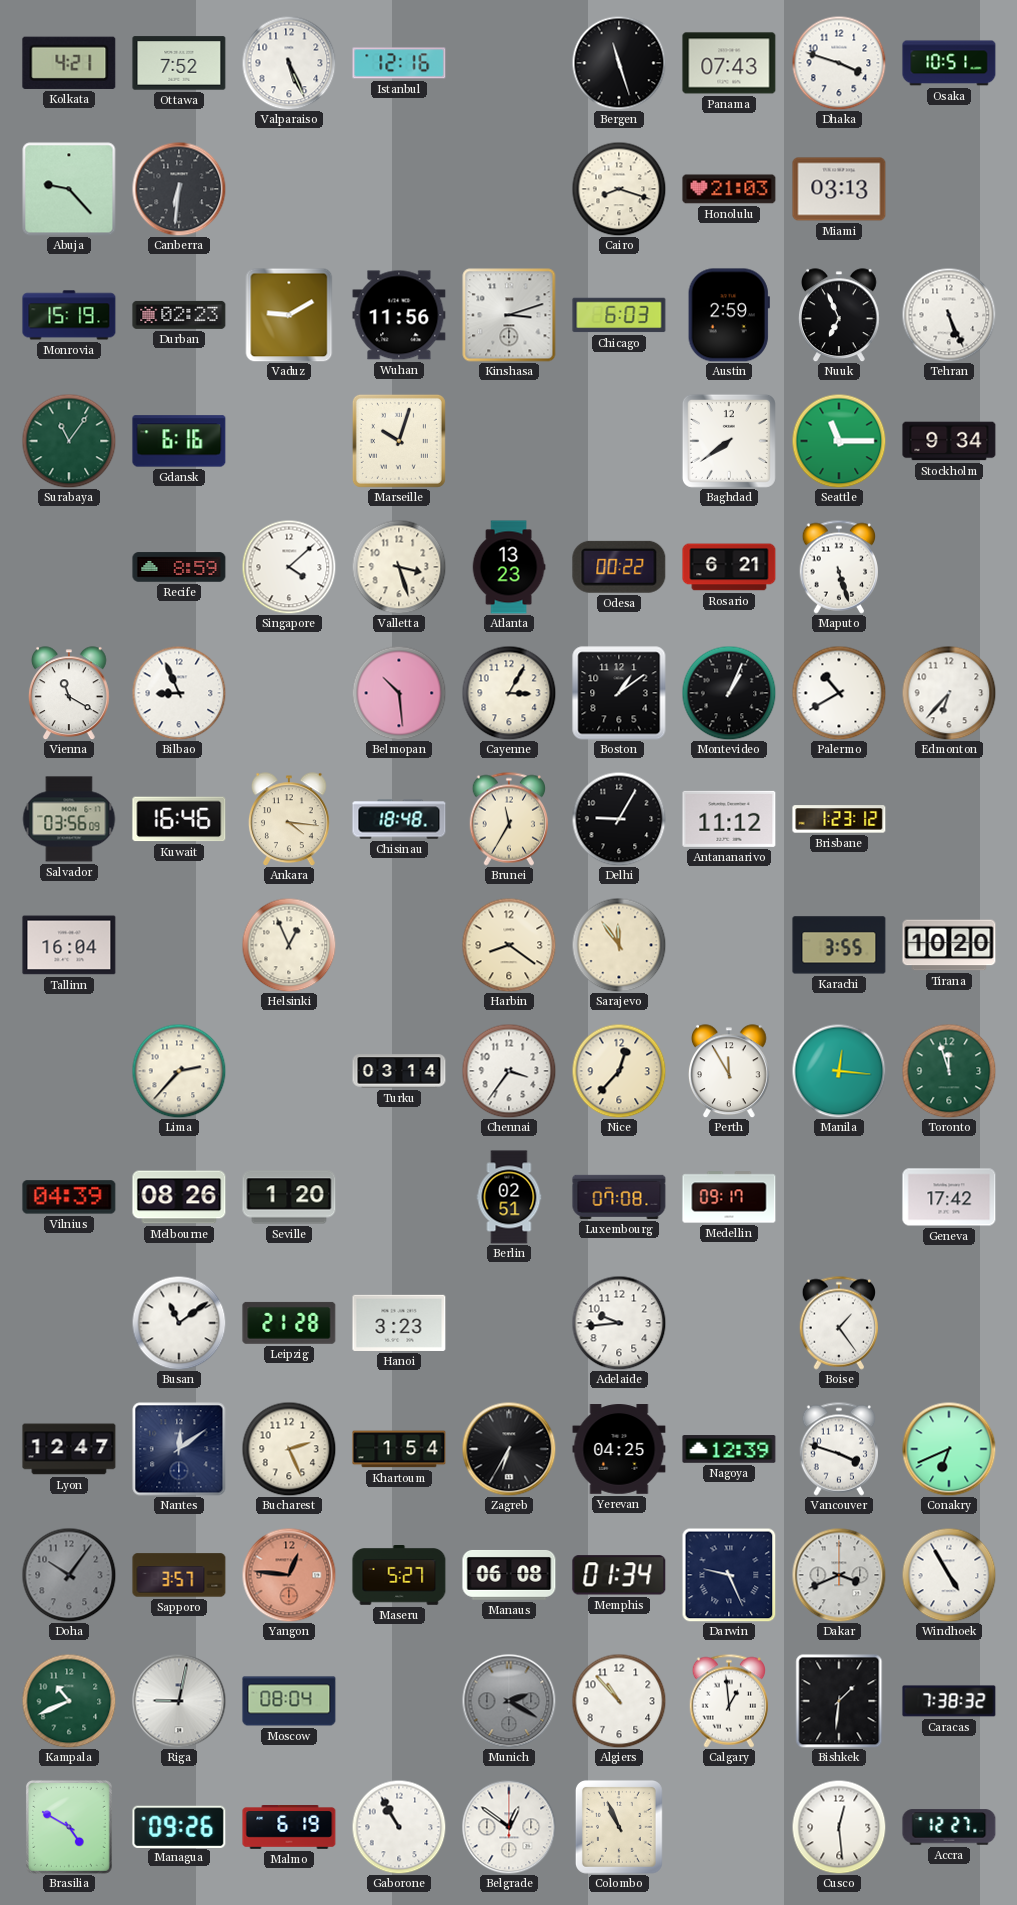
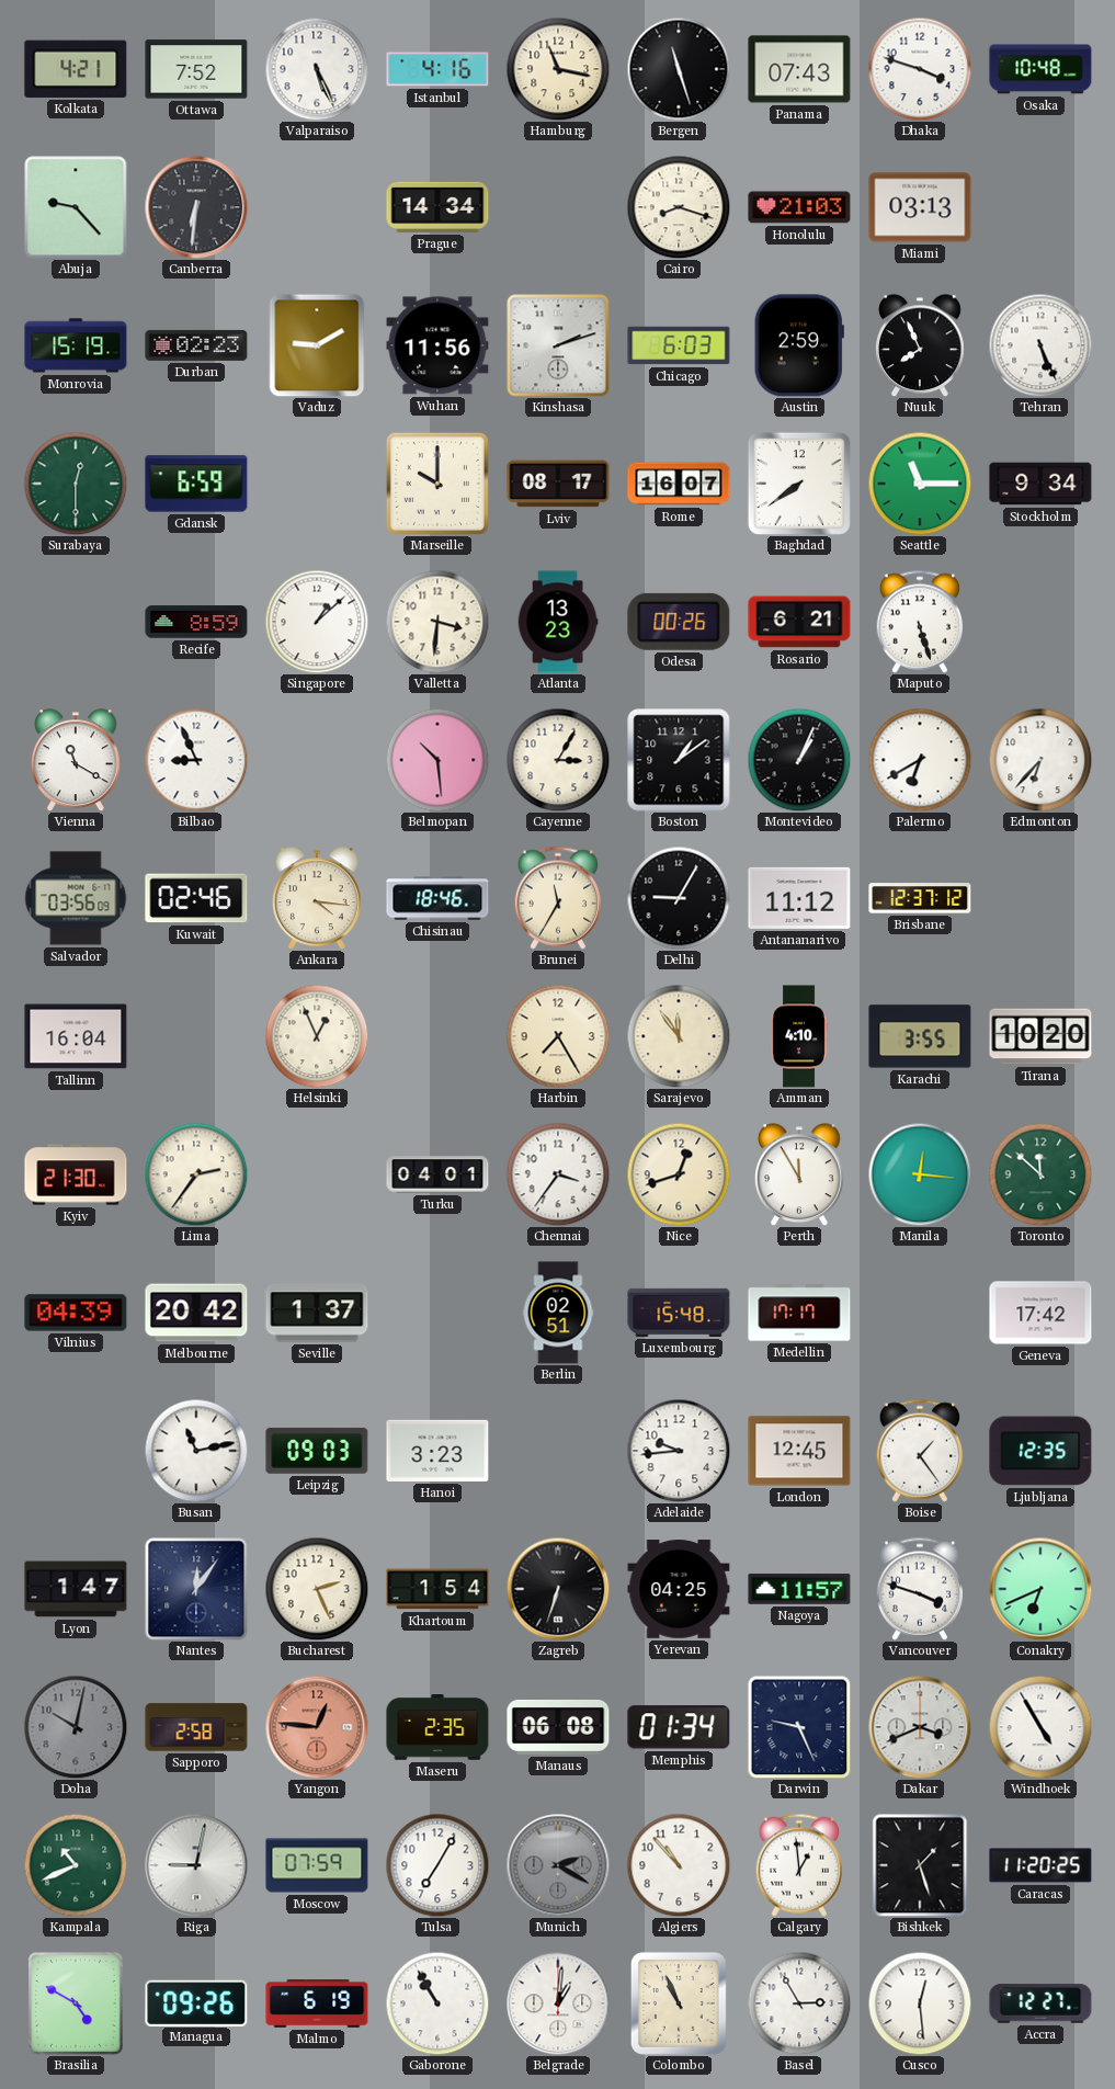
Istanbul: 12:16 -> 4:16 (437, 69)
Hamburg: none -> 11:17 (558, 69)
Osaka: 10:51 -> 10:48 (1040, 69)
Prague: none -> 14:34 (437, 207)
Kinshasa: 3:12 -> 2:12 (558, 345)
Nuuk: 6:56 -> 7:56 (921, 345)
Surabaya: 11:06 -> 12:30 (76, 484)
Gdansk: 6:16 -> 6:59 (196, 484)
Marseille: 10:03 -> 10:00 (437, 484)
Lviv: none -> 08:17 (558, 484)
Rome: none -> 16:07 (679, 484)
Singapore: 4:08 -> 1:08 (317, 622)
Valletta: 3:27 -> 3:31 (437, 622)
Odesa: 00:22 -> 00:26 (679, 622)
Palermo: 10:40 -> 6:40 (920, 760)
Kuwait: 16:46 -> 02:46 (196, 898)
Chisinau: 18:48 -> 18:46 (437, 898)
Brisbane: 1:23 -> 12:37 (920, 898)
Harbin: 8:21 -> 7:25 (558, 1036)
Amman: none -> 4:10 (799, 1036)
Kyiv: none -> 21:30 (76, 1174)
Lima: 2:37 -> 2:36 (196, 1174)
Turku: 03:14 -> 04:01 (437, 1174)
Nice: 12:37 -> 12:42 (679, 1174)
Toronto: 11:57 -> 11:52 (1040, 1174)
Melbourne: 08:26 -> 20:42 (196, 1313)
Seville: 1:20 -> 1:37 (317, 1313)
Luxembourg: 07:08 -> 15:48 (679, 1313)
Medellin: 09:17 -> 17:17 (799, 1313)
Busan: 11:09 -> 11:13 (196, 1451)
Leipzig: 21:28 -> 09:03 (317, 1451)
London: none -> 12:45 (799, 1451)
Ljubljana: none -> 12:35 (1040, 1451)
Lyon: 12:47 -> 1:47 (76, 1589)
Nantes: 12:09 -> 12:06 (196, 1589)
Zagreb: 6:35 -> 6:33 (558, 1589)
Nagoya: 12:39 -> 11:57 (799, 1589)
Doha: 10:06 -> 10:02 (76, 1727)
Sapporo: 3:57 -> 2:58 (196, 1727)
Maseru: 5:27 -> 2:35 (437, 1728)
Moscow: 08:04 -> 07:59 (317, 1865)
Tulsa: none -> 7:05 (437, 1865)
Bishkek: 1:31 -> 1:27 (920, 1865)
Caracas: 7:38 -> 11:20 (1040, 1865)
Belgrade: 12:51 -> 1:01 (558, 2003)
Basel: none -> 2:55 (799, 2003)
